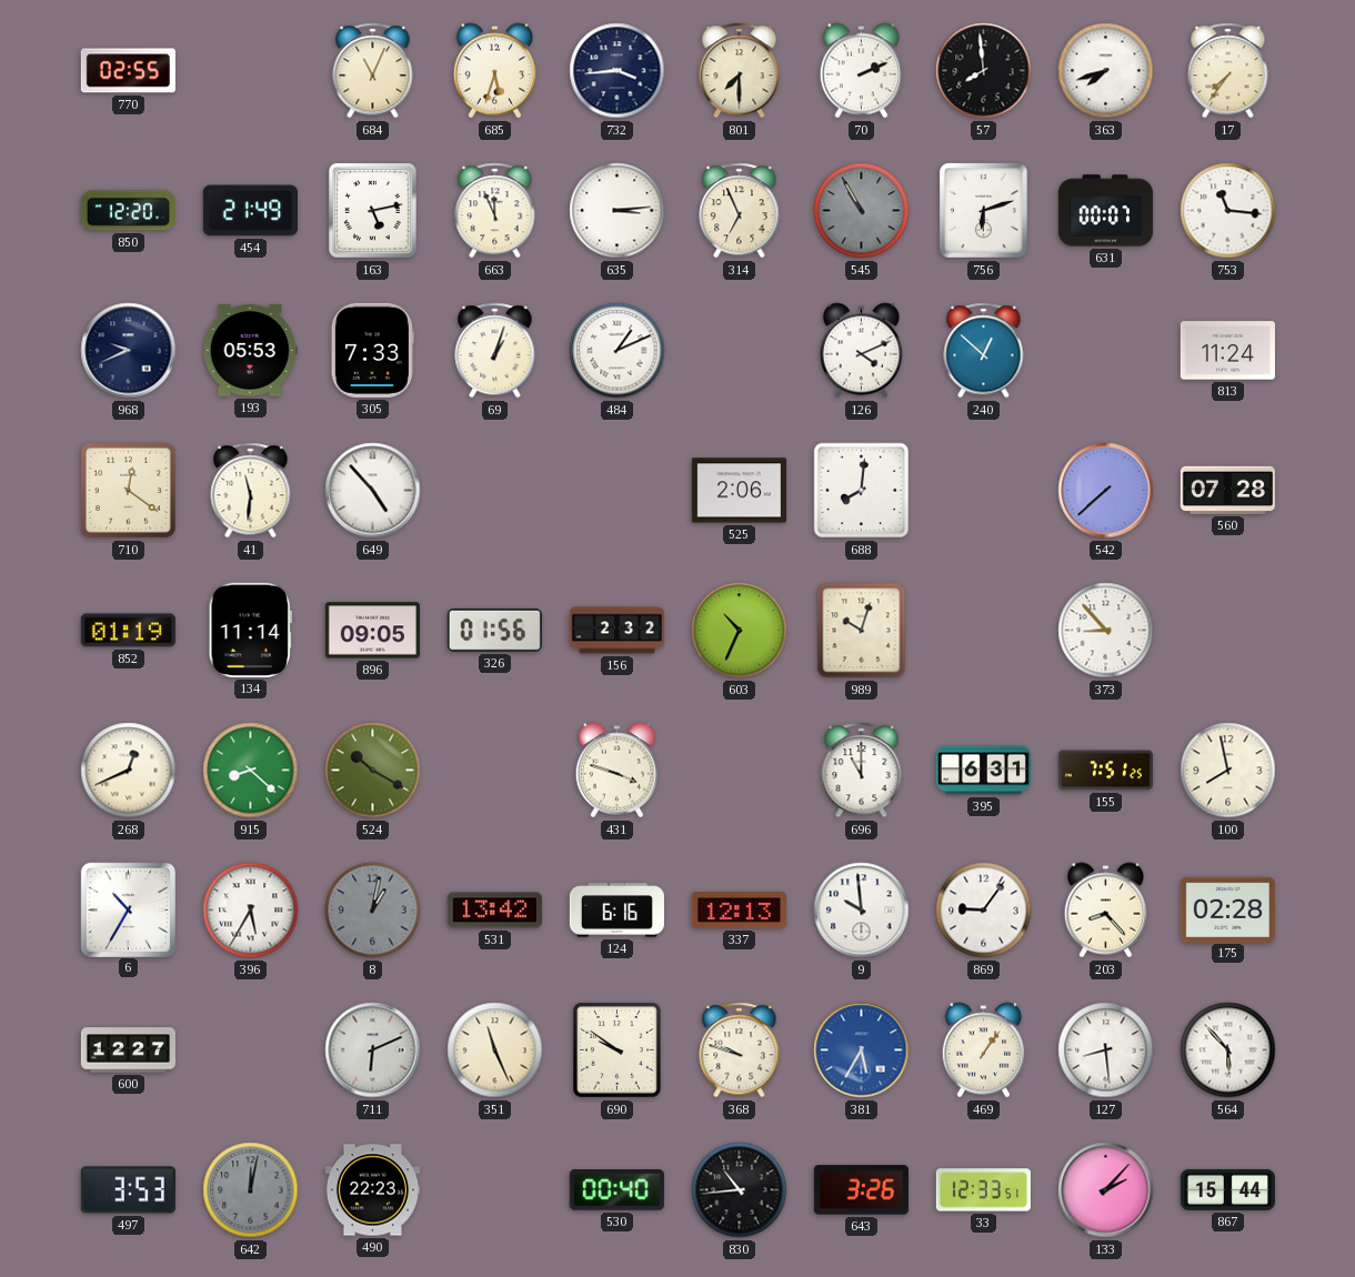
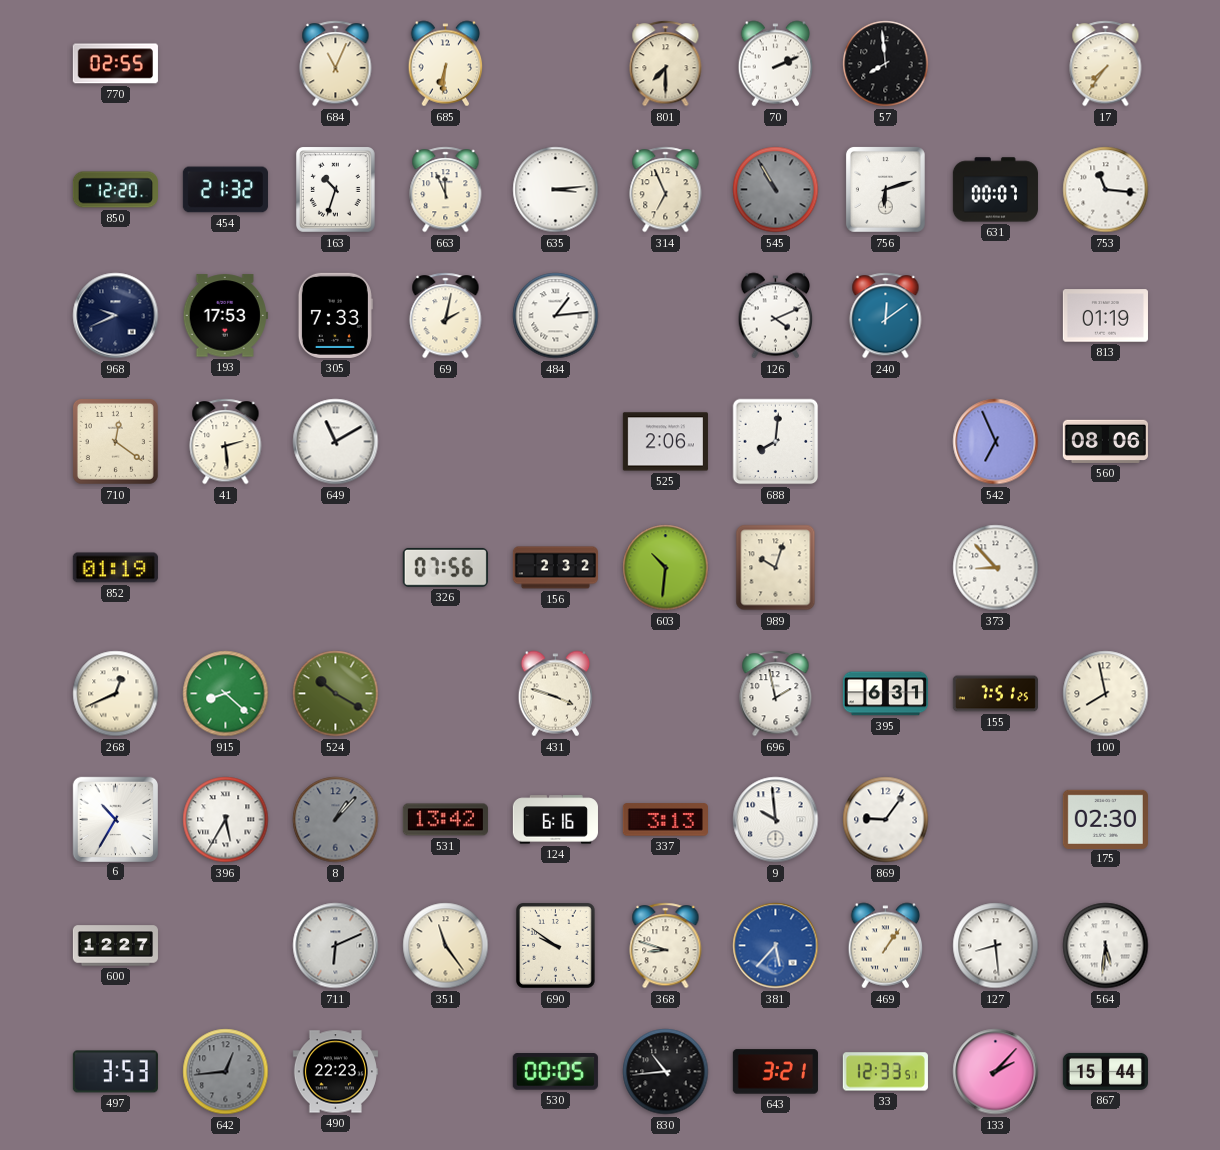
685: 5:33 -> 6:31 (446, 64)
732: 3:44 -> none (618, 71)
363: 7:42 -> none (1106, 71)
454: 21:49 -> 21:32 (225, 190)
163: 5:13 -> 10:33 (336, 190)
193: 05:53 -> 17:53 (225, 316)
69: 1:03 -> 2:02 (446, 316)
484: 1:11 -> 1:14 (556, 316)
240: 12:52 -> 12:09 (886, 316)
813: 11:24 -> 01:19 (1105, 316)
41: 11:31 -> 2:29 (226, 442)
649: 4:53 -> 11:10 (336, 442)
542: 7:38 -> 6:56 (996, 442)
560: 07:28 -> 08:06 (1105, 441)
134: 11:14 -> none (250, 630)
896: 09:05 -> none (372, 631)
326: 01:56 -> 07:56 (445, 567)
603: 10:34 -> 10:31 (666, 568)
696: 11:00 -> 1:58 (776, 694)
8: 1:02 -> 1:07 (336, 820)
337: 12:13 -> 3:13 (665, 820)
203: 8:23 -> none (1106, 911)
175: 02:28 -> 02:30 (1105, 819)
351: 11:26 -> 11:24 (446, 946)
368: 9:48 -> 8:48 (666, 946)
381: 5:35 -> 5:37 (776, 946)
564: 5:53 -> 5:31 (1106, 946)
642: 12:02 -> 12:44 (226, 1072)
530: 00:40 -> 00:05 (555, 1072)
643: 3:26 -> 3:21 (775, 1072)
